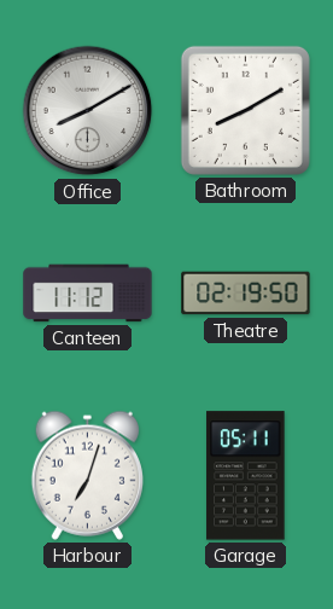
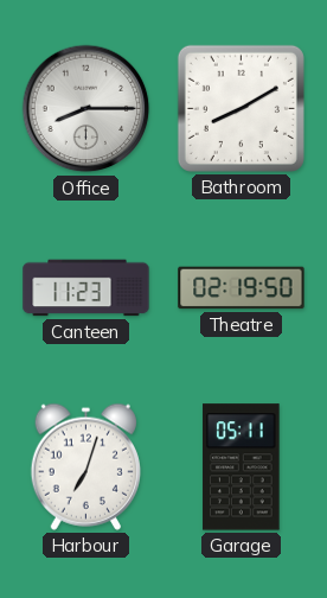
Office: 8:10 -> 8:15 (86, 109)
Canteen: 11:12 -> 11:23 (86, 288)
